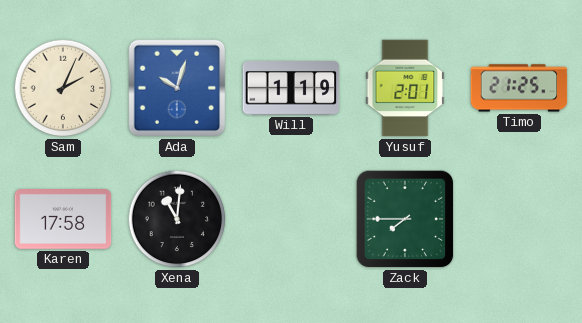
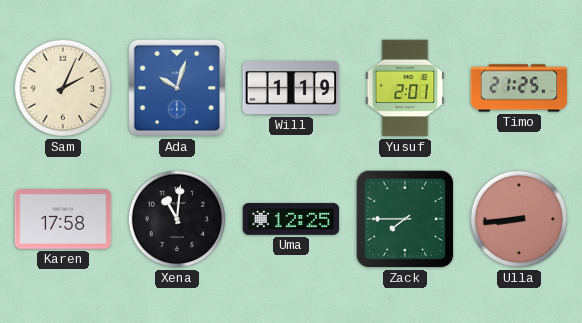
Uma: none -> 12:25 (291, 219)
Ulla: none -> 8:44 (519, 219)
